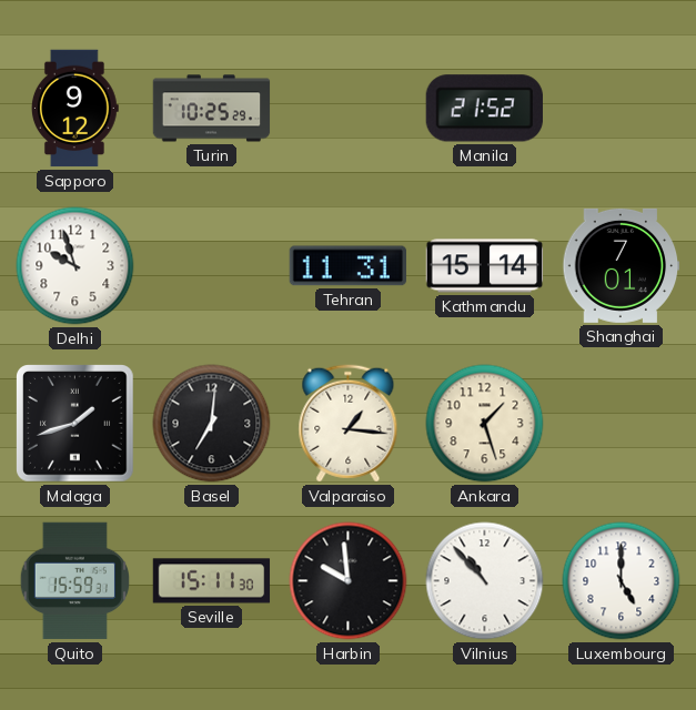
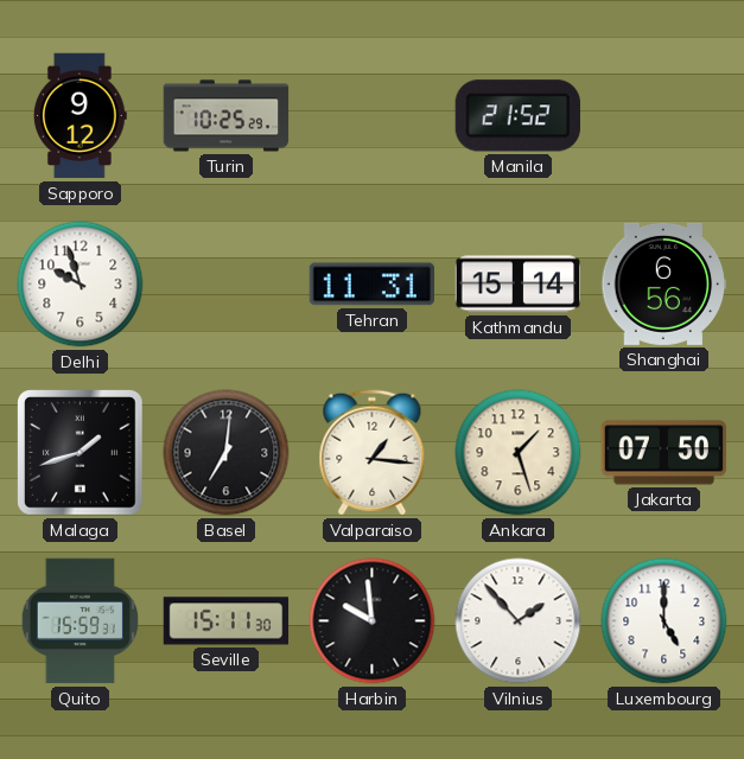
Shanghai: 7:01 -> 6:56 (664, 283)
Jakarta: none -> 07:50 (664, 453)
Vilnius: 10:53 -> 1:53 (519, 621)
